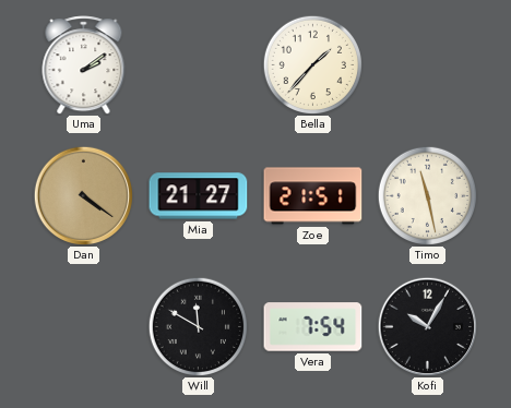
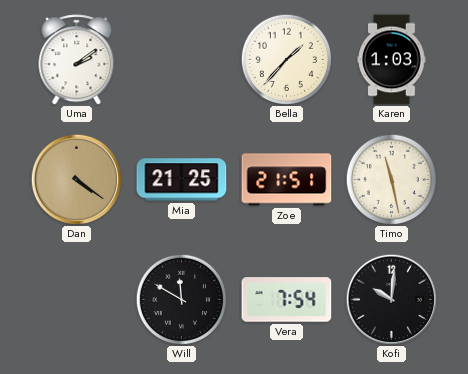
Karen: none -> 1:03 (392, 60)
Mia: 21:27 -> 21:25 (182, 180)
Kofi: 10:05 -> 10:01 (391, 299)
